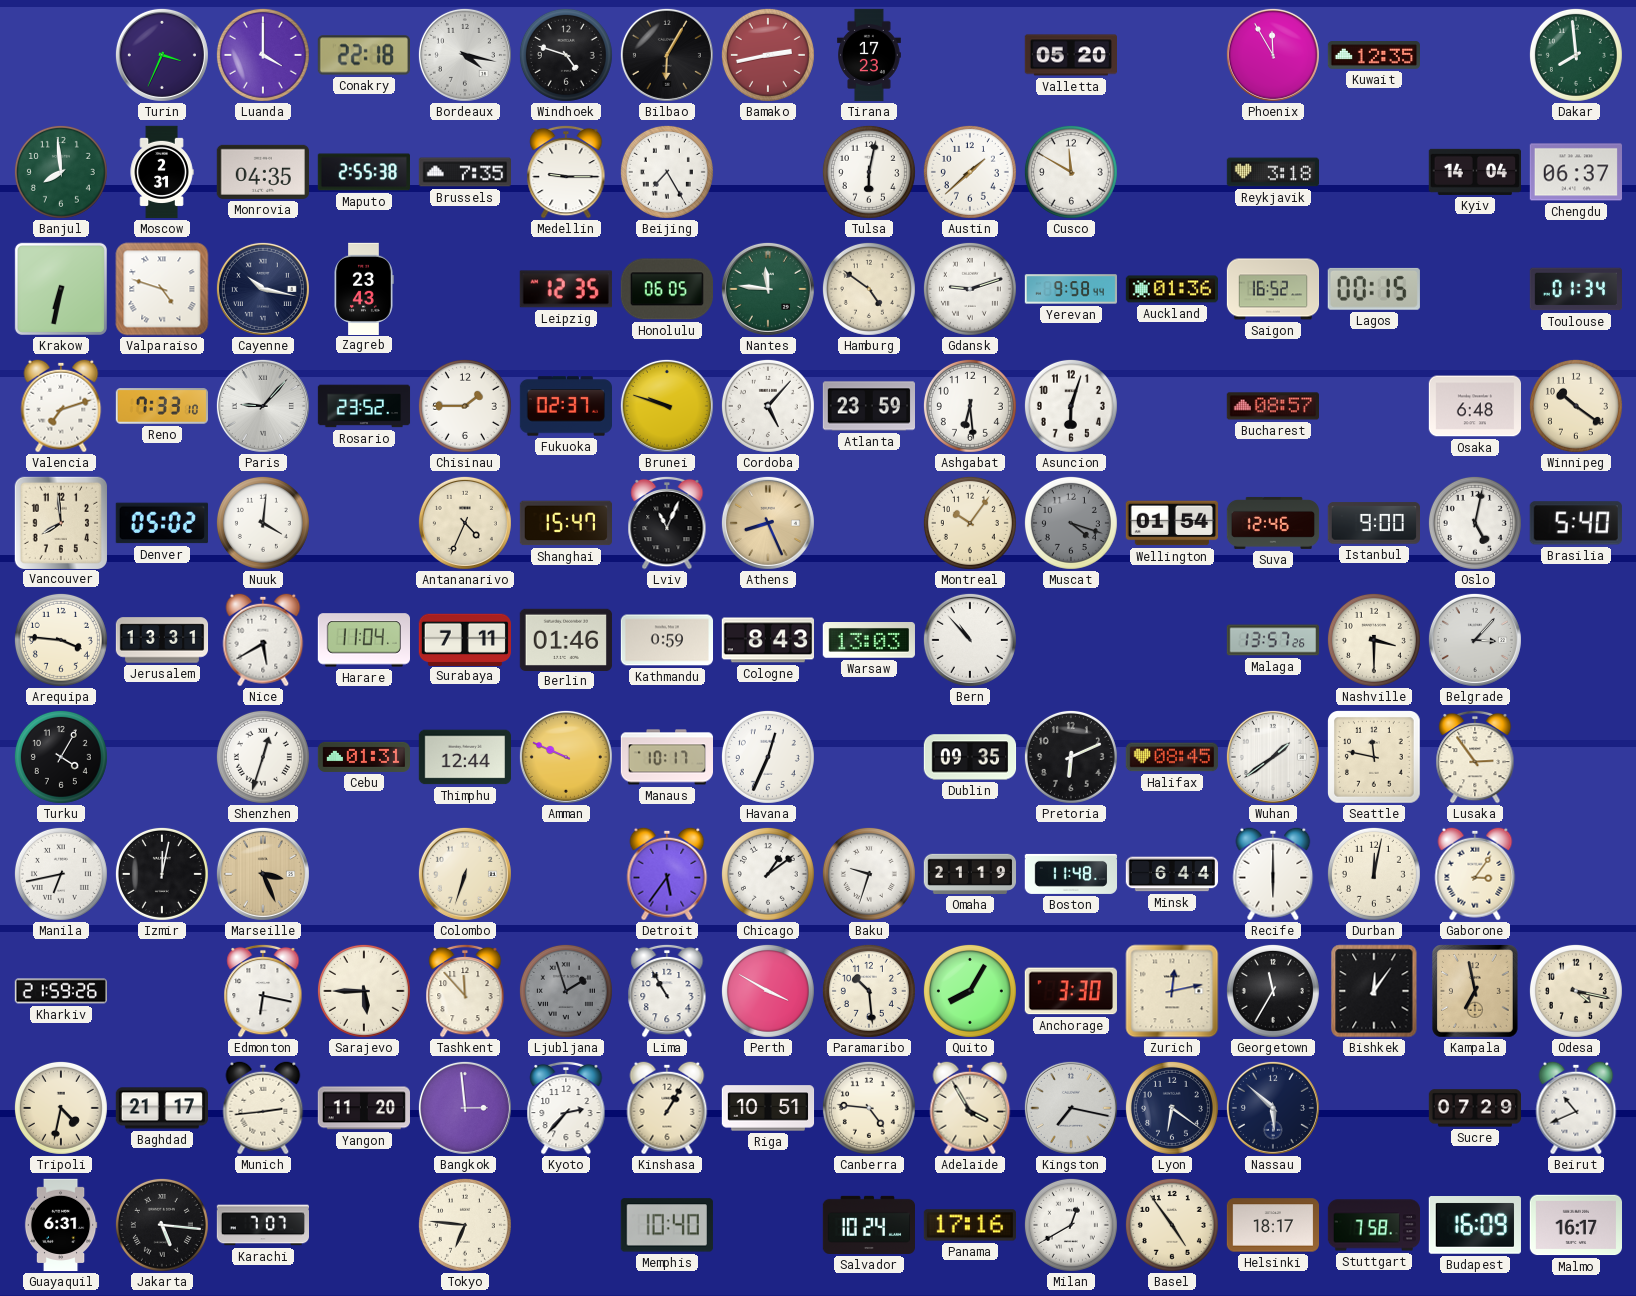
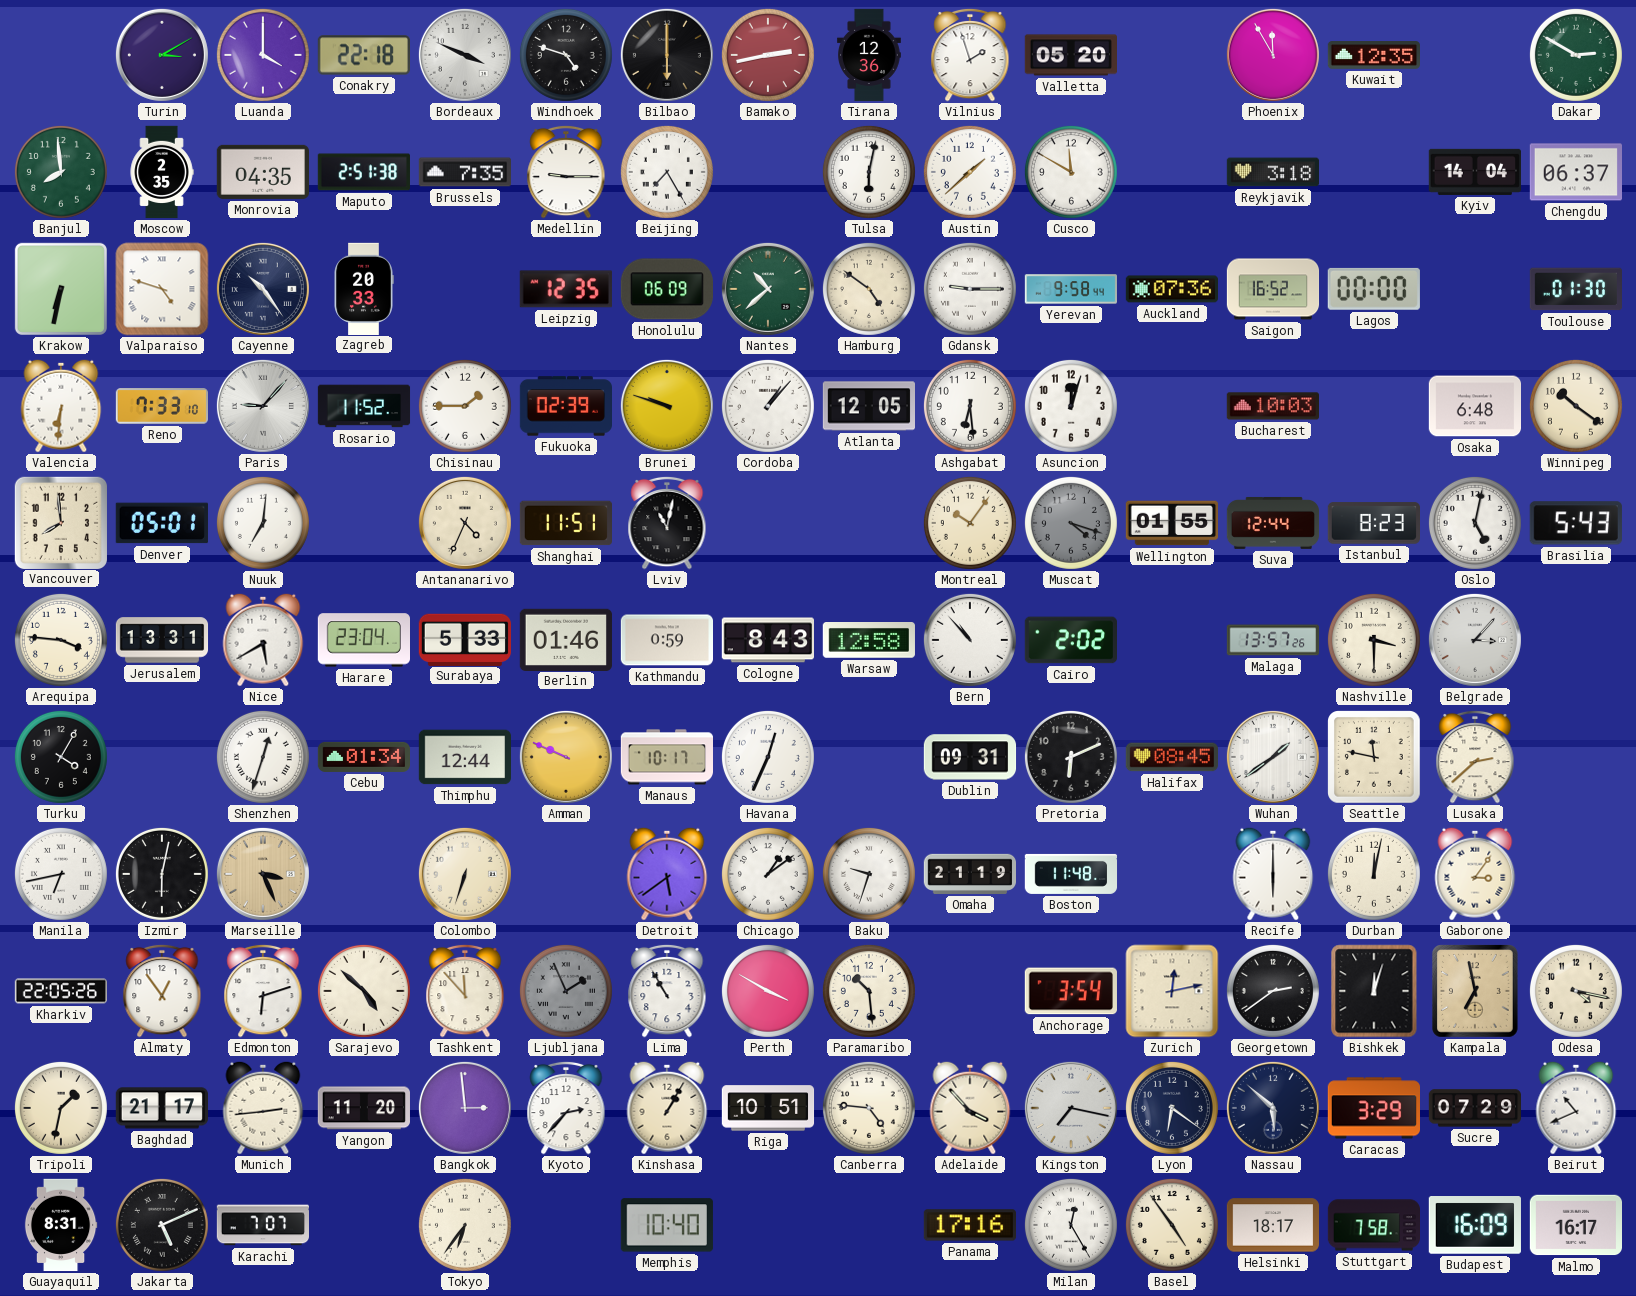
Turin: 3:34 -> 3:10 (162, 55)
Bordeaux: 4:17 -> 3:49 (465, 55)
Bilbao: 6:05 -> 6:00 (667, 55)
Tirana: 17:23 -> 12:36 (870, 55)
Vilnius: none -> 1:57 (970, 55)
Dakar: 7:59 -> 2:50 (1576, 55)
Moscow: 2:31 -> 2:35 (162, 172)
Maputo: 2:55 -> 2:51 (364, 172)
Cayenne: 10:17 -> 10:24 (263, 289)
Zagreb: 23:43 -> 20:33 (364, 288)
Honolulu: 06:05 -> 06:09 (667, 289)
Nantes: 11:46 -> 10:38 (768, 289)
Gdansk: 9:12 -> 9:15 (970, 289)
Auckland: 01:36 -> 07:36 (1171, 289)
Lagos: 00:15 -> 00:00 (1374, 289)
Toulouse: 01:34 -> 01:30 (1575, 289)
Valencia: 7:12 -> 6:31 (61, 406)
Rosario: 23:52 -> 11:52 (364, 406)
Fukuoka: 02:37 -> 02:39 (565, 406)
Cordoba: 5:07 -> 1:07 (768, 406)
Atlanta: 23:59 -> 12:05 (868, 406)
Asuncion: 6:03 -> 12:03 (1071, 406)
Bucharest: 08:57 -> 10:03 (1272, 406)
Denver: 05:02 -> 05:01 (162, 523)
Nuuk: 4:01 -> 7:01 (263, 523)
Shanghai: 15:47 -> 11:51 (565, 523)
Lviv: 11:04 -> 11:02 (667, 523)
Athens: 8:26 -> none (768, 523)
Wellington: 01:54 -> 01:55 (1171, 523)
Suva: 12:46 -> 12:44 (1273, 523)
Istanbul: 9:00 -> 8:23 (1373, 523)
Brasilia: 5:40 -> 5:43 (1576, 523)
Harare: 11:04 -> 23:04 (363, 640)
Surabaya: 7:11 -> 5:33 (465, 639)
Warsaw: 13:03 -> 12:58 (869, 640)
Cairo: none -> 2:02 (1070, 640)
Cebu: 01:31 -> 01:34 (364, 757)
Dublin: 09:35 -> 09:31 (970, 757)
Lusaka: 2:54 -> 2:38 (1475, 757)
Izmir: 12:02 -> 6:02 (162, 874)
Detroit: 5:36 -> 5:39 (667, 874)
Minsk: 6:44 -> none (1172, 874)
Kharkiv: 21:59 -> 22:05 (60, 991)
Almaty: none -> 12:54 (162, 991)
Edmonton: 6:17 -> 6:12 (263, 991)
Sarajevo: 5:45 -> 4:52 (364, 991)
Ljubljana: 1:57 -> 1:56 (566, 991)
Quito: 8:05 -> none (970, 991)
Anchorage: 3:30 -> 3:54 (1071, 991)
Georgetown: 11:35 -> 2:39 (1273, 991)
Bishkek: 12:06 -> 12:03 (1374, 991)
Tripoli: 4:32 -> 1:32 (61, 1108)
Adelaide: 3:55 -> 3:53 (970, 1108)
Caracas: none -> 3:29 (1373, 1108)
Guayaquil: 6:31 -> 8:31 (61, 1225)
Jakarta: 5:16 -> 5:11 (162, 1225)
Tokyo: 6:46 -> 6:36 (465, 1225)
Salvador: 10:24 -> none (868, 1225)
Milan: 12:40 -> 12:25 (1071, 1225)
